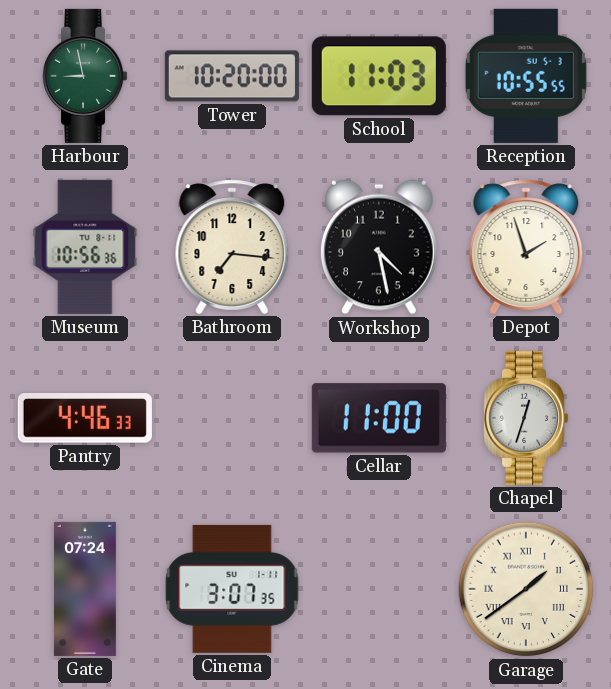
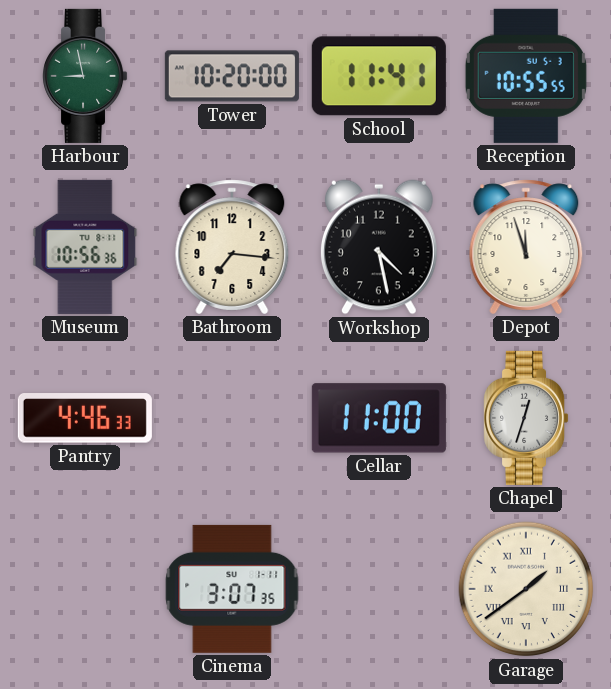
School: 11:03 -> 11:41 (379, 76)
Depot: 1:57 -> 11:57 (526, 247)
Gate: 07:24 -> none (85, 589)
